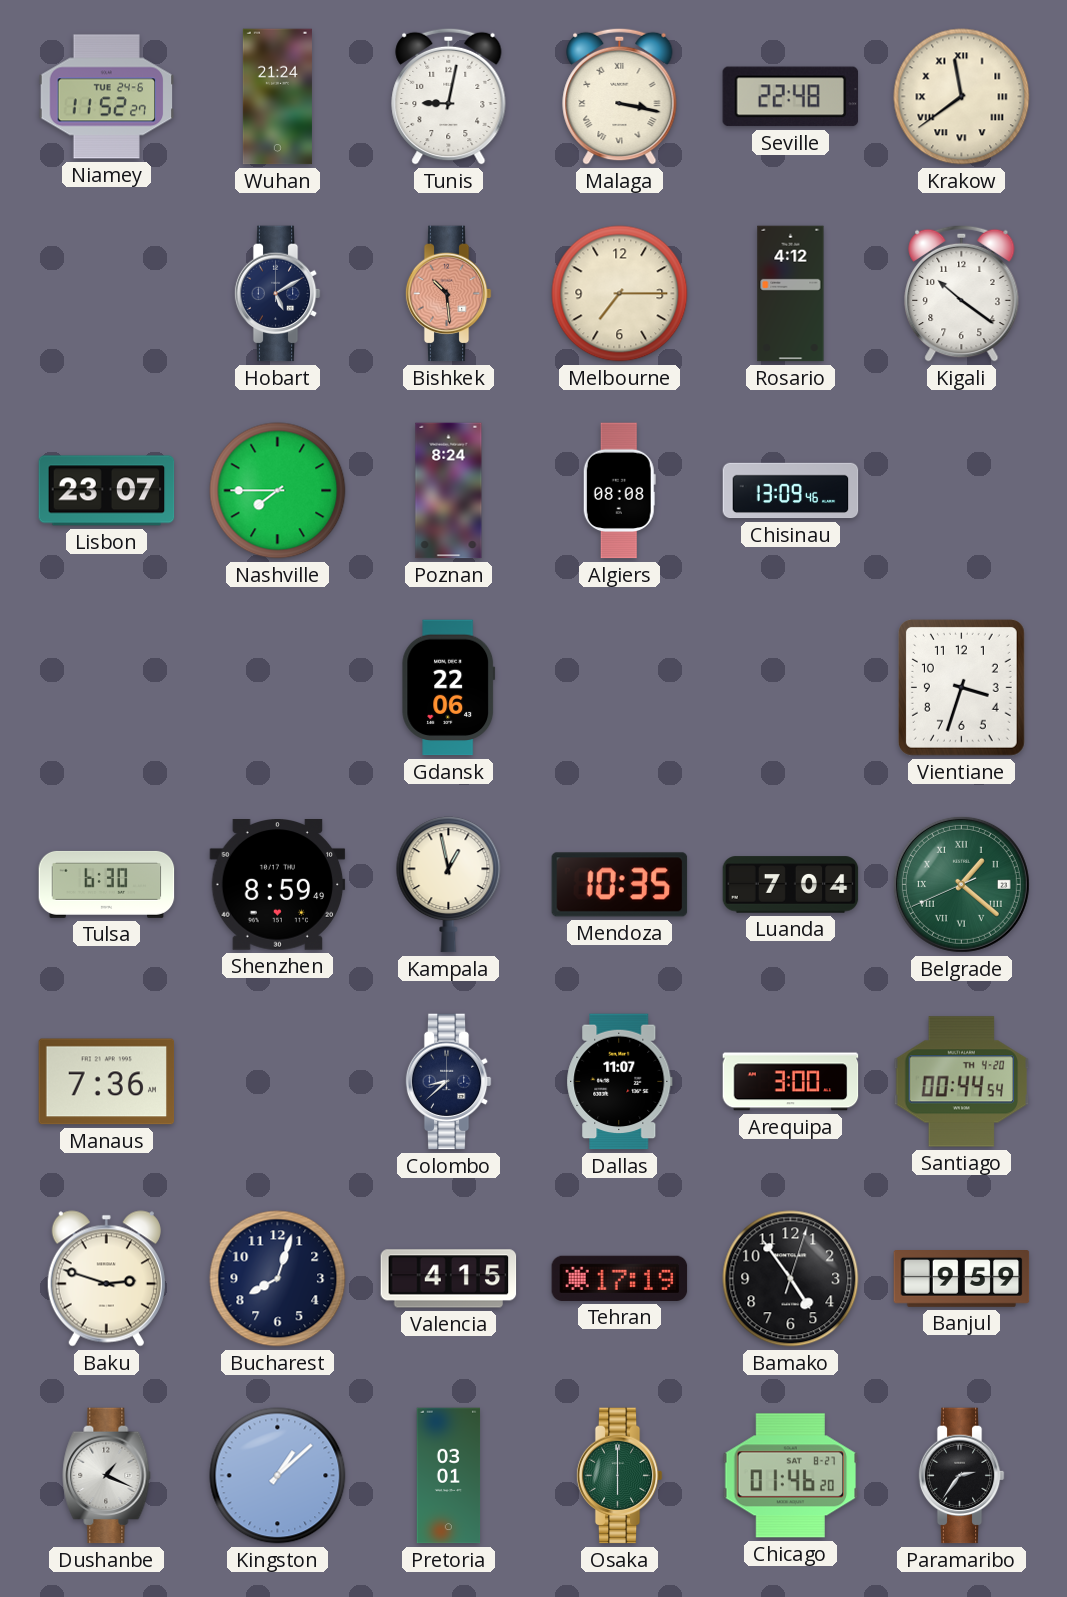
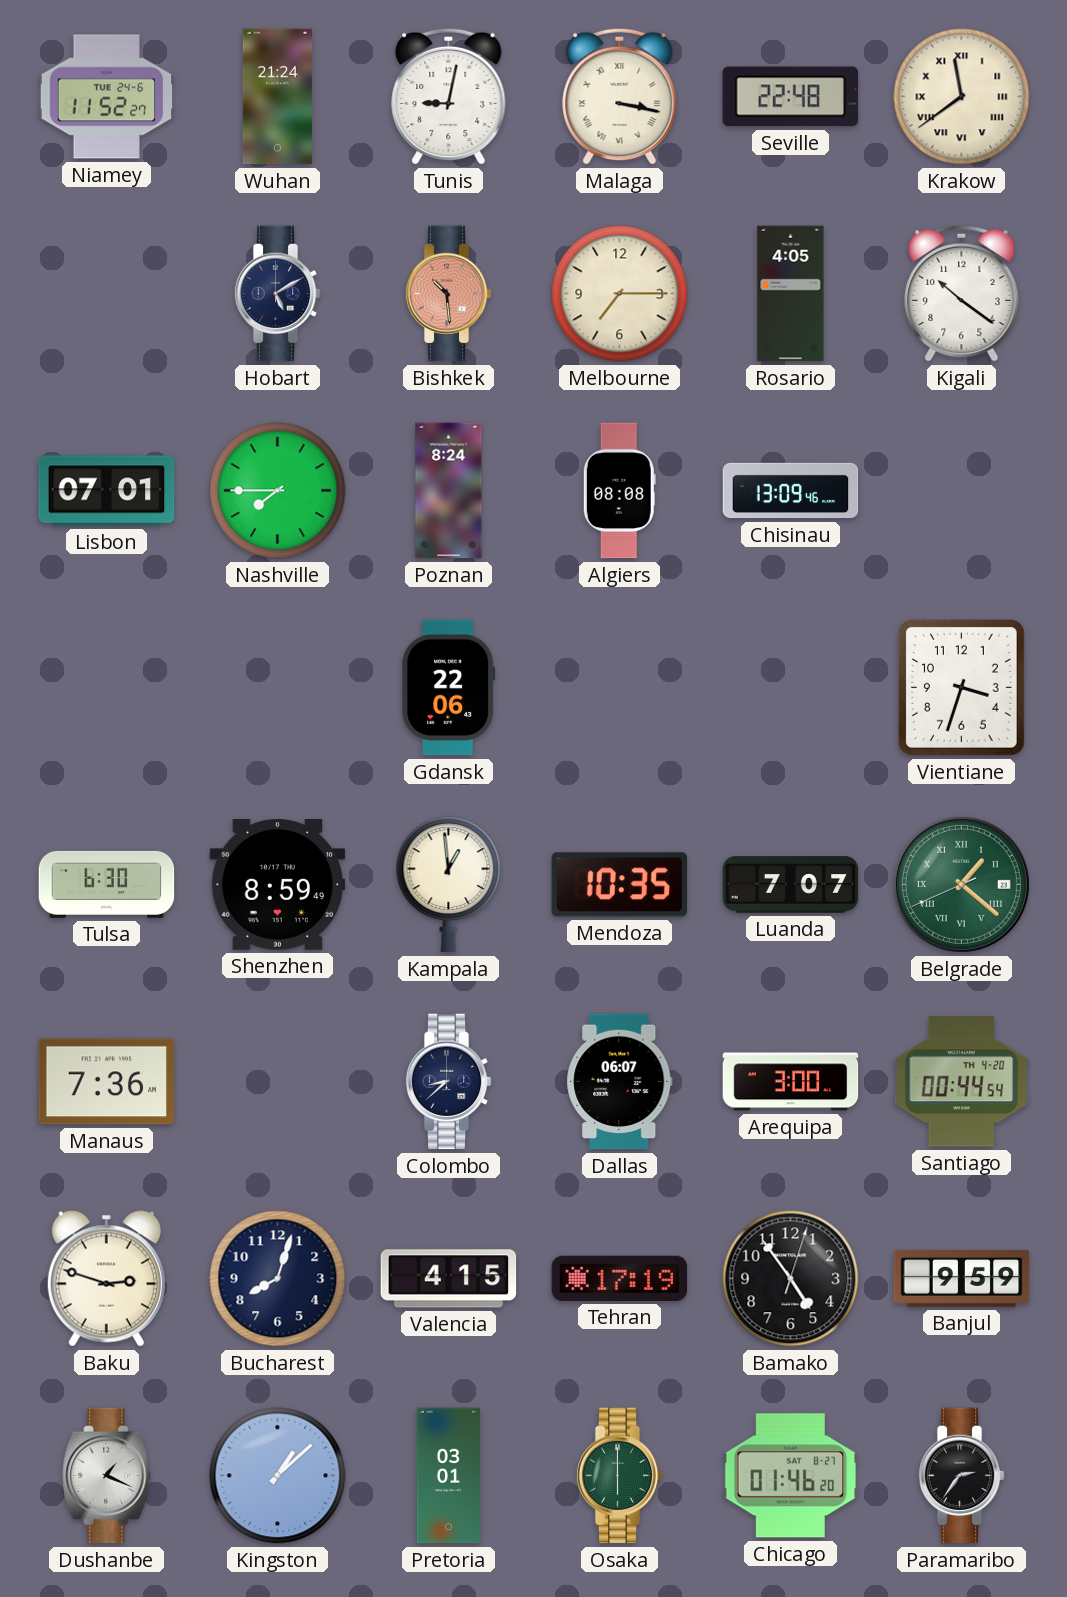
Rosario: 4:12 -> 4:05 (791, 294)
Lisbon: 23:07 -> 07:01 (107, 491)
Kampala: 12:58 -> 12:59 (449, 885)
Luanda: 7:04 -> 7:07 (791, 885)
Dallas: 11:07 -> 06:07 (620, 1082)
